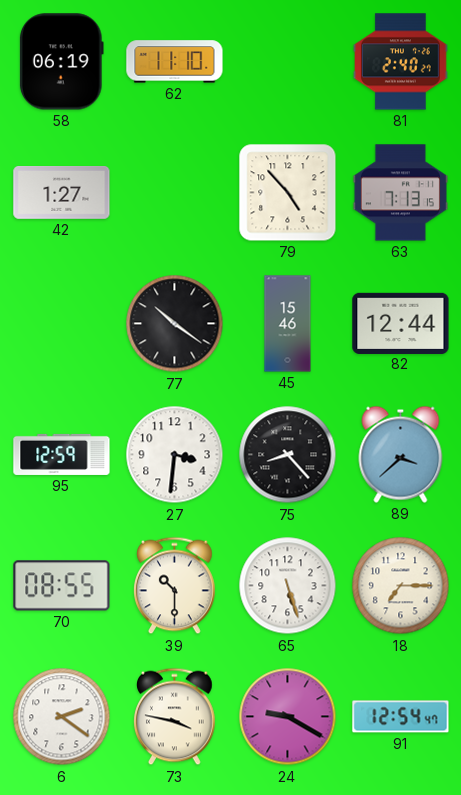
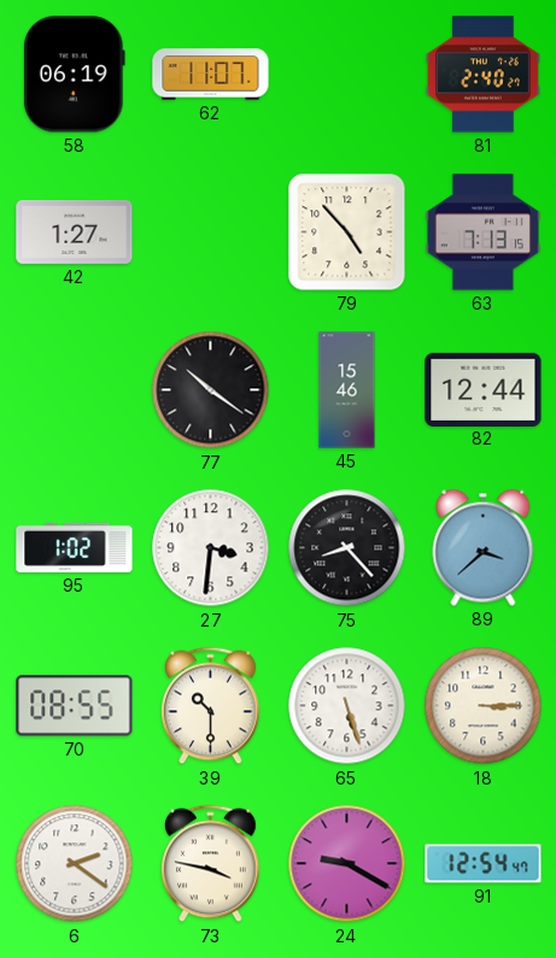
62: 11:10 -> 11:07 (211, 75)
95: 12:59 -> 1:02 (75, 547)
18: 7:15 -> 3:15 (484, 706)
